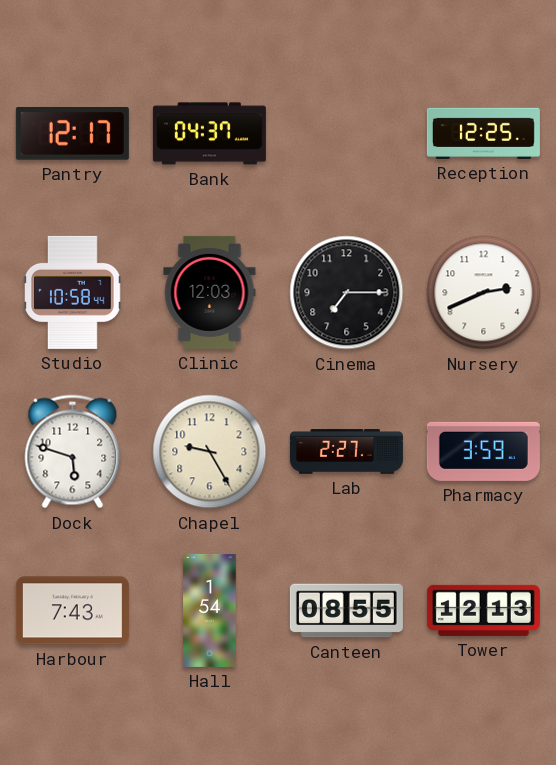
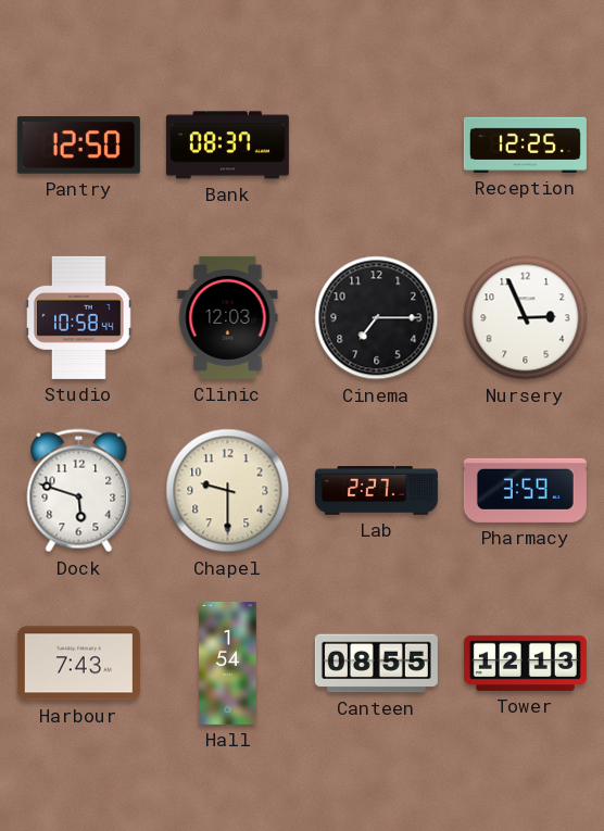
Pantry: 12:17 -> 12:50 (78, 146)
Bank: 04:37 -> 08:37 (227, 146)
Nursery: 2:41 -> 2:56 (526, 318)
Chapel: 9:25 -> 9:30 (228, 491)
